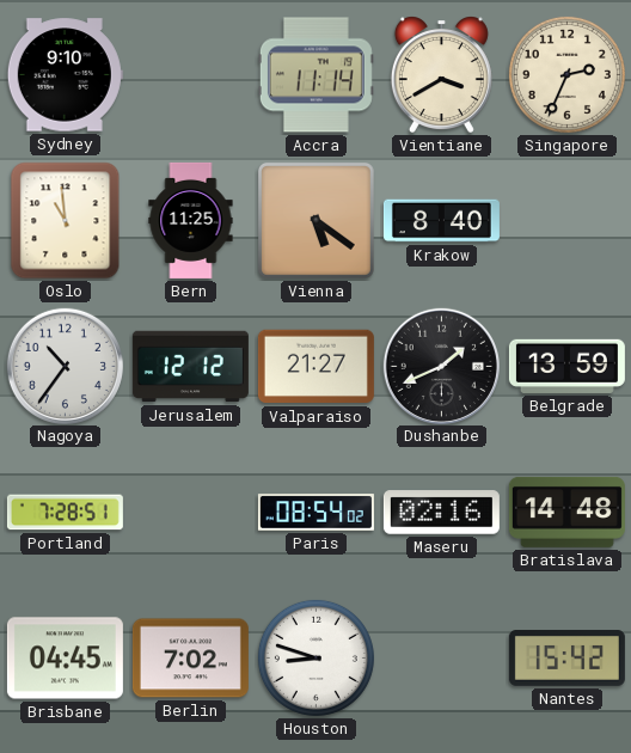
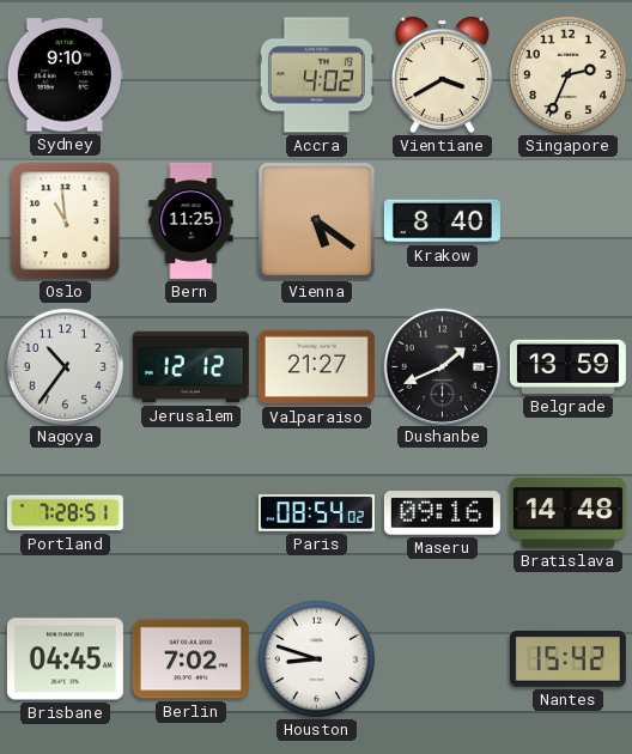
Accra: 11:14 -> 4:02 (316, 75)
Maseru: 02:16 -> 09:16 (442, 513)
